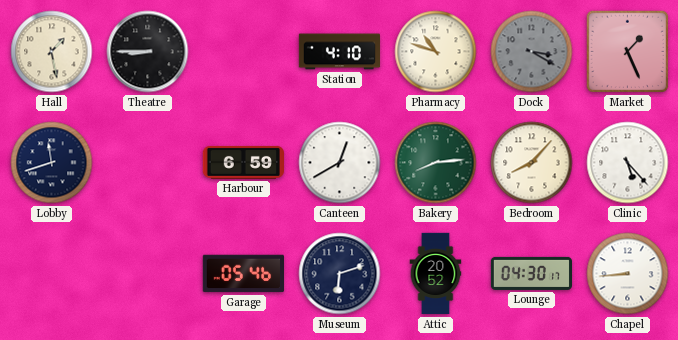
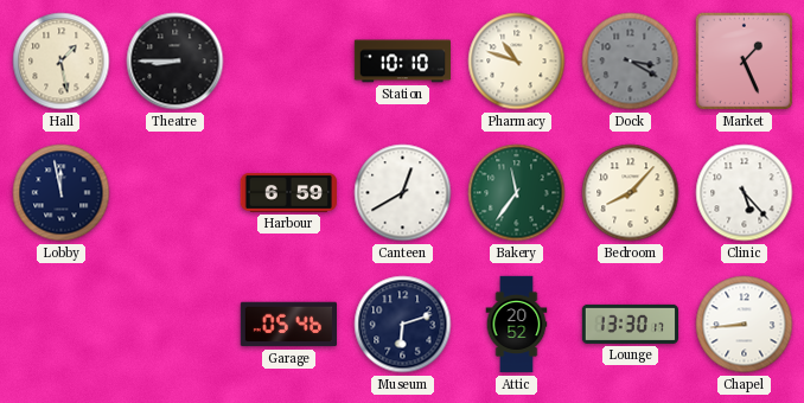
Station: 4:10 -> 10:10 (402, 62)
Lobby: 11:42 -> 11:58 (62, 193)
Bakery: 8:14 -> 11:36 (517, 193)
Lounge: 04:30 -> 13:30 (630, 324)
